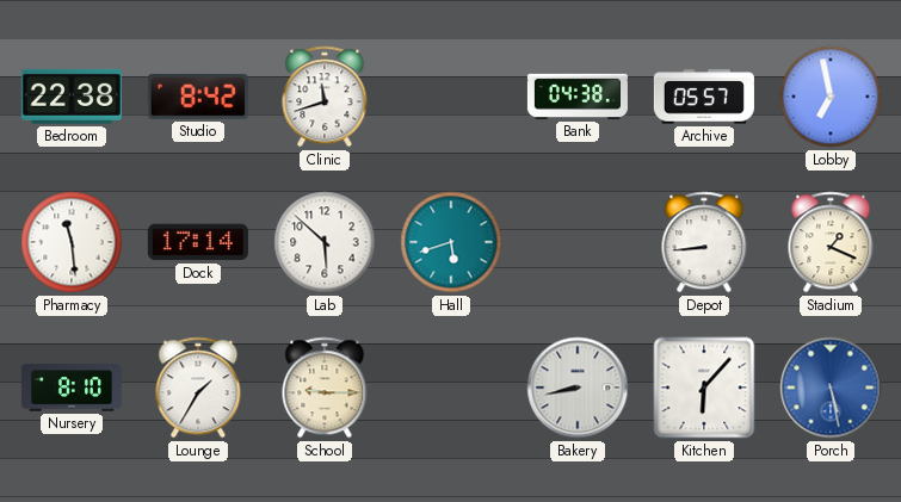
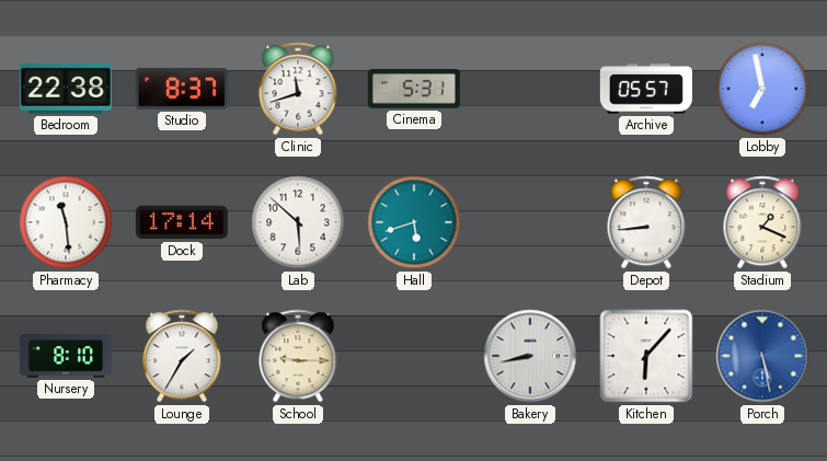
Studio: 8:42 -> 8:37 (182, 89)
Cinema: none -> 5:31 (414, 90)
Bank: 04:38 -> none (578, 97)
